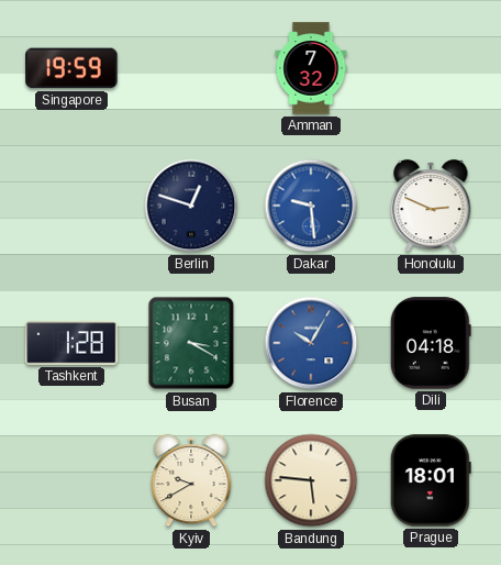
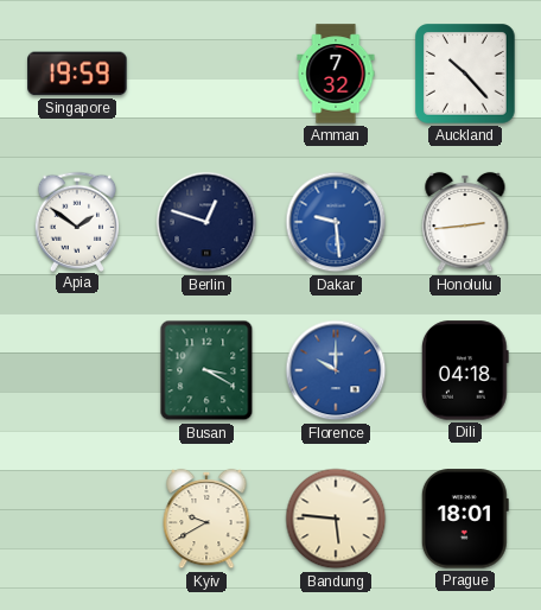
Auckland: none -> 10:23 (466, 75)
Apia: none -> 1:51 (77, 221)
Honolulu: 2:49 -> 2:44 (465, 222)
Tashkent: 1:28 -> none (71, 343)
Florence: 10:05 -> 10:00 (336, 370)
